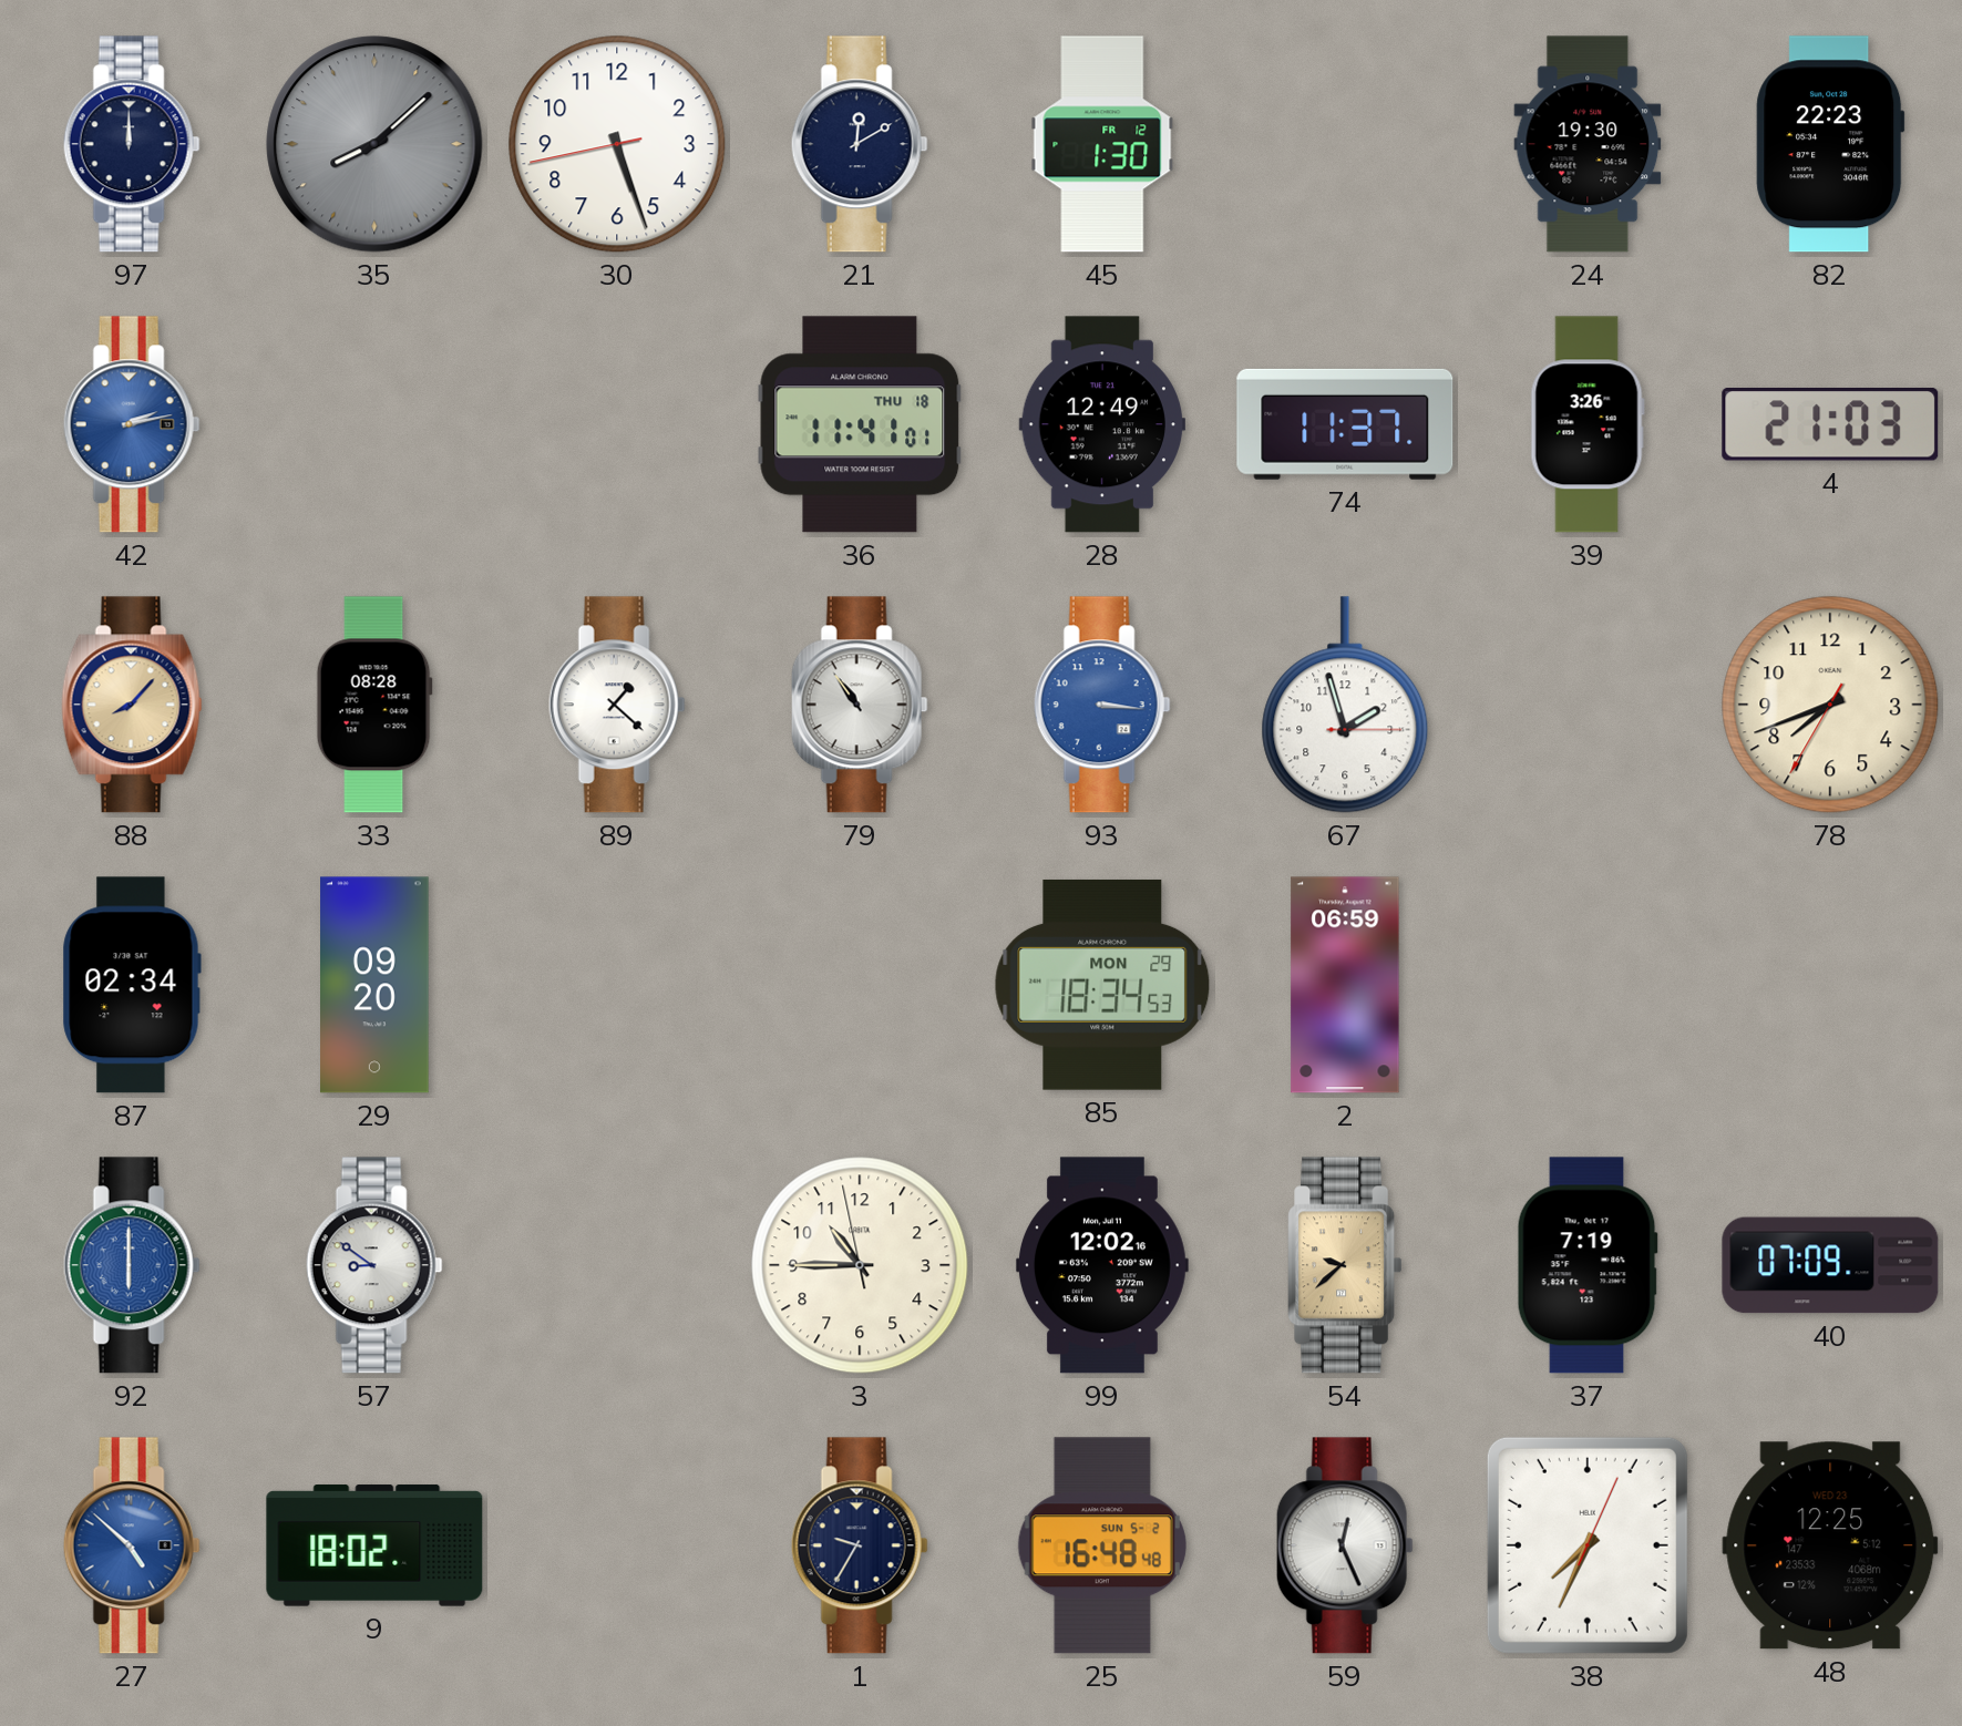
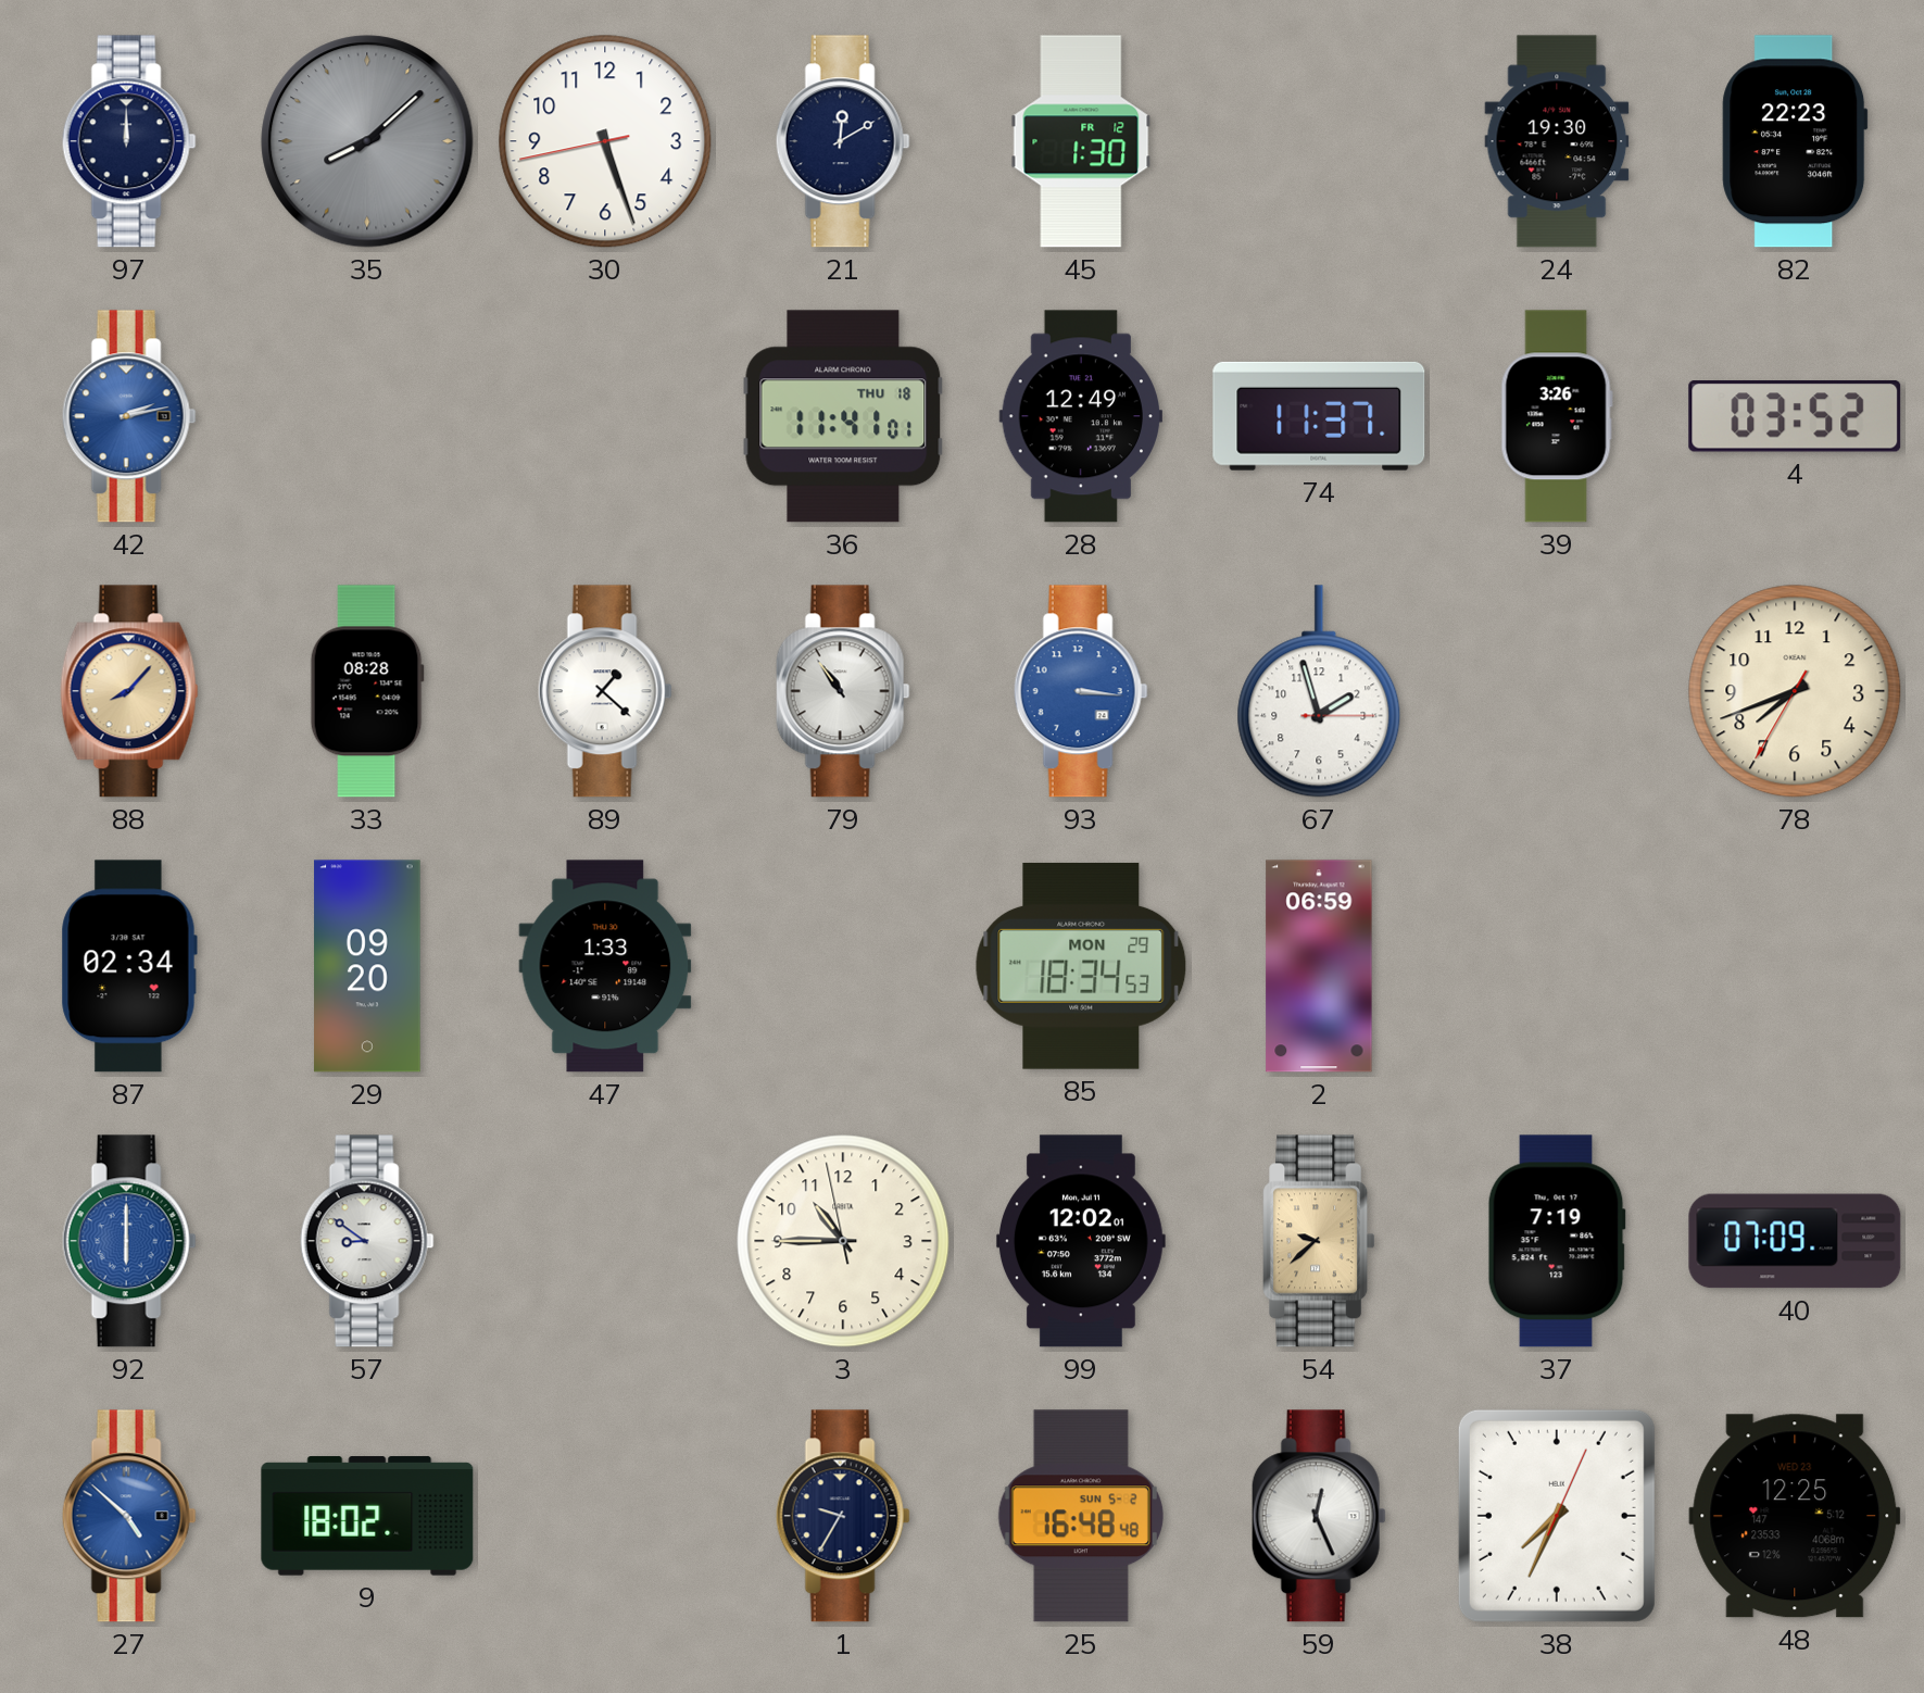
4: 21:03 -> 03:52 (1795, 416)
47: none -> 1:33 (605, 966)
99: 12:02:16 -> 12:02:01 (1081, 1241)
